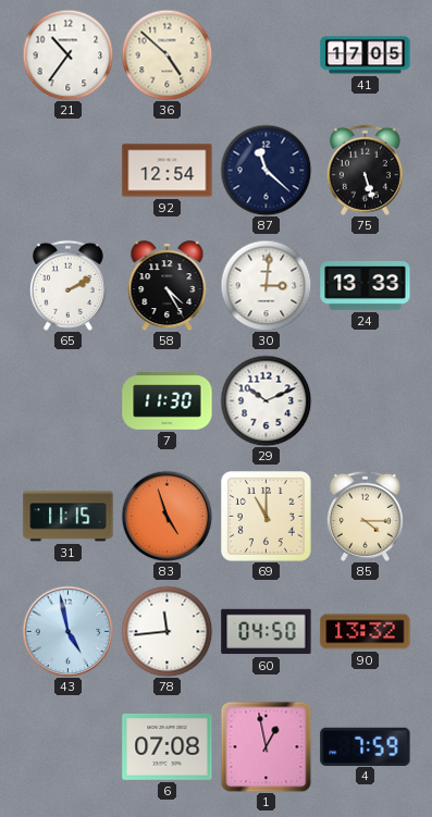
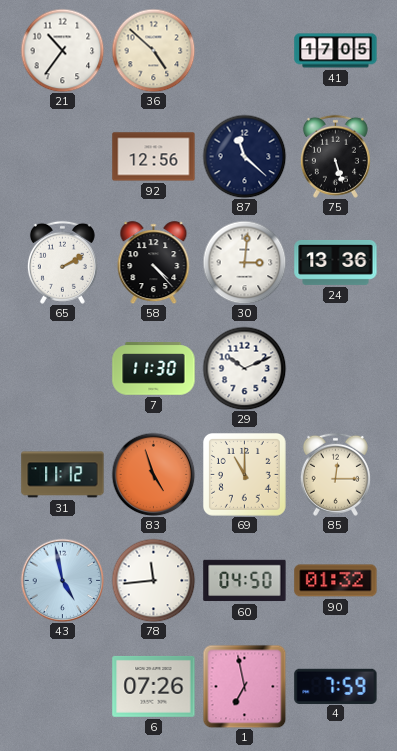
92: 12:54 -> 12:56 (154, 157)
58: 4:25 -> 4:23 (154, 263)
24: 13:33 -> 13:36 (336, 262)
31: 11:15 -> 11:12 (63, 475)
85: 4:15 -> 12:15 (335, 474)
90: 13:32 -> 01:32 (336, 581)
6: 07:08 -> 07:26 (154, 686)
1: 12:58 -> 6:58 (244, 686)
